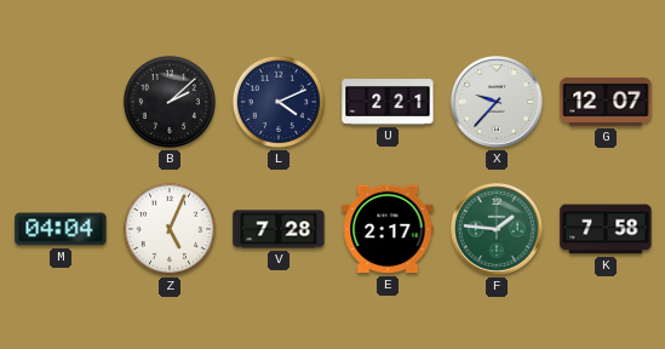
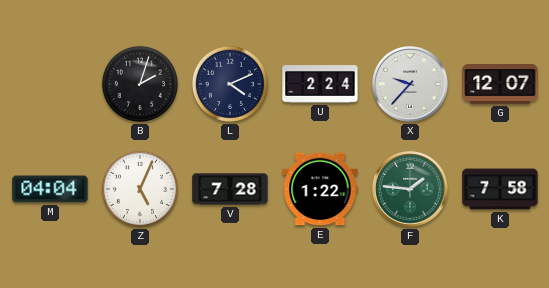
B: 2:08 -> 2:03 (140, 84)
U: 2:21 -> 2:24 (320, 84)
E: 2:17 -> 1:22 (320, 189)
